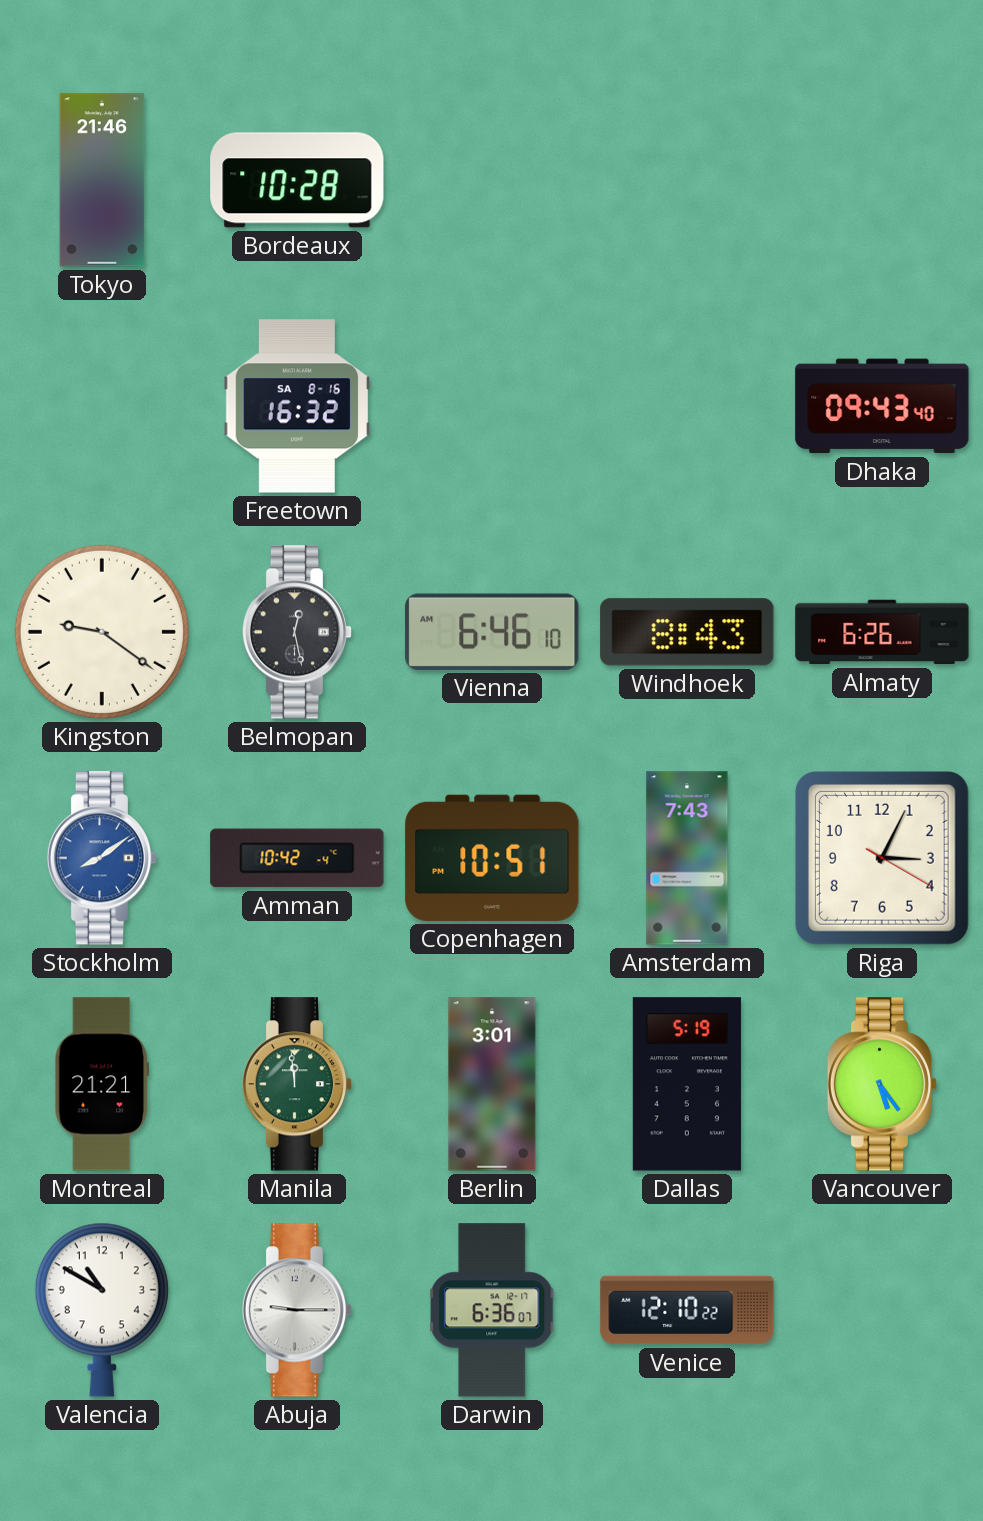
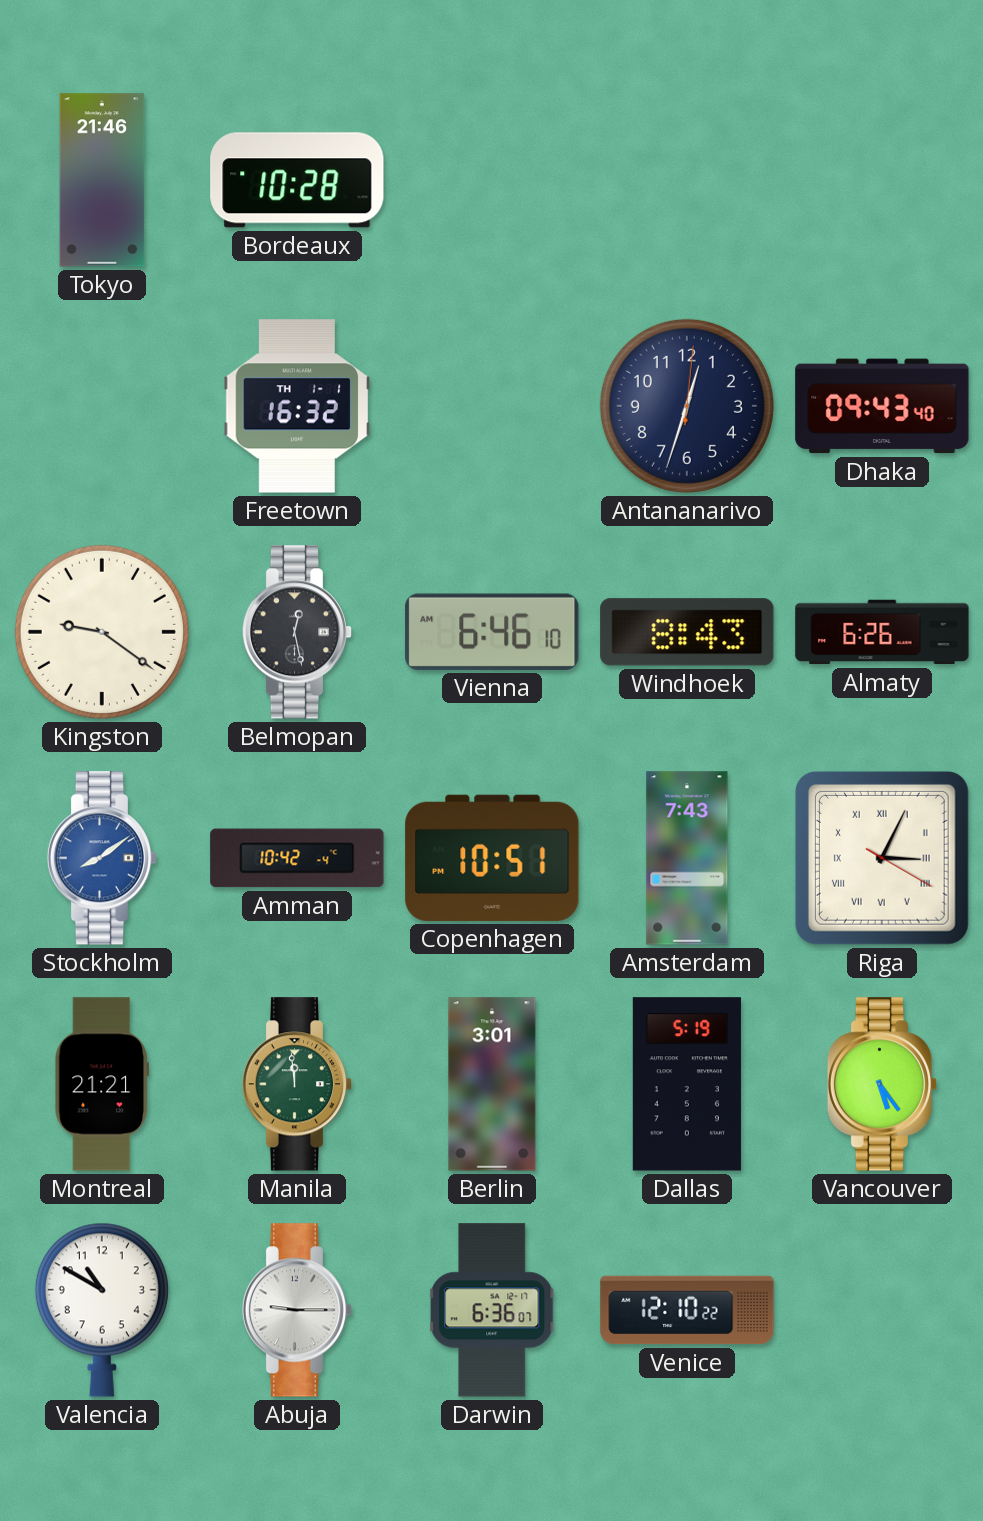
Freetown date: SA 8-16 -> TH 1-1 (297, 406)
Antananarivo: none -> 12:33 (687, 406)
Riga numerals: Arabic -> Roman (882, 858)
